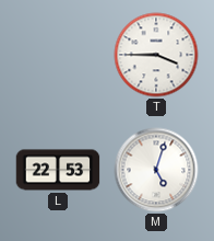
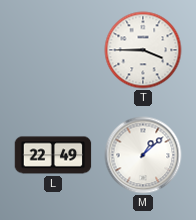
L: 22:53 -> 22:49 (53, 155)
M: 5:03 -> 1:08 (143, 155)
